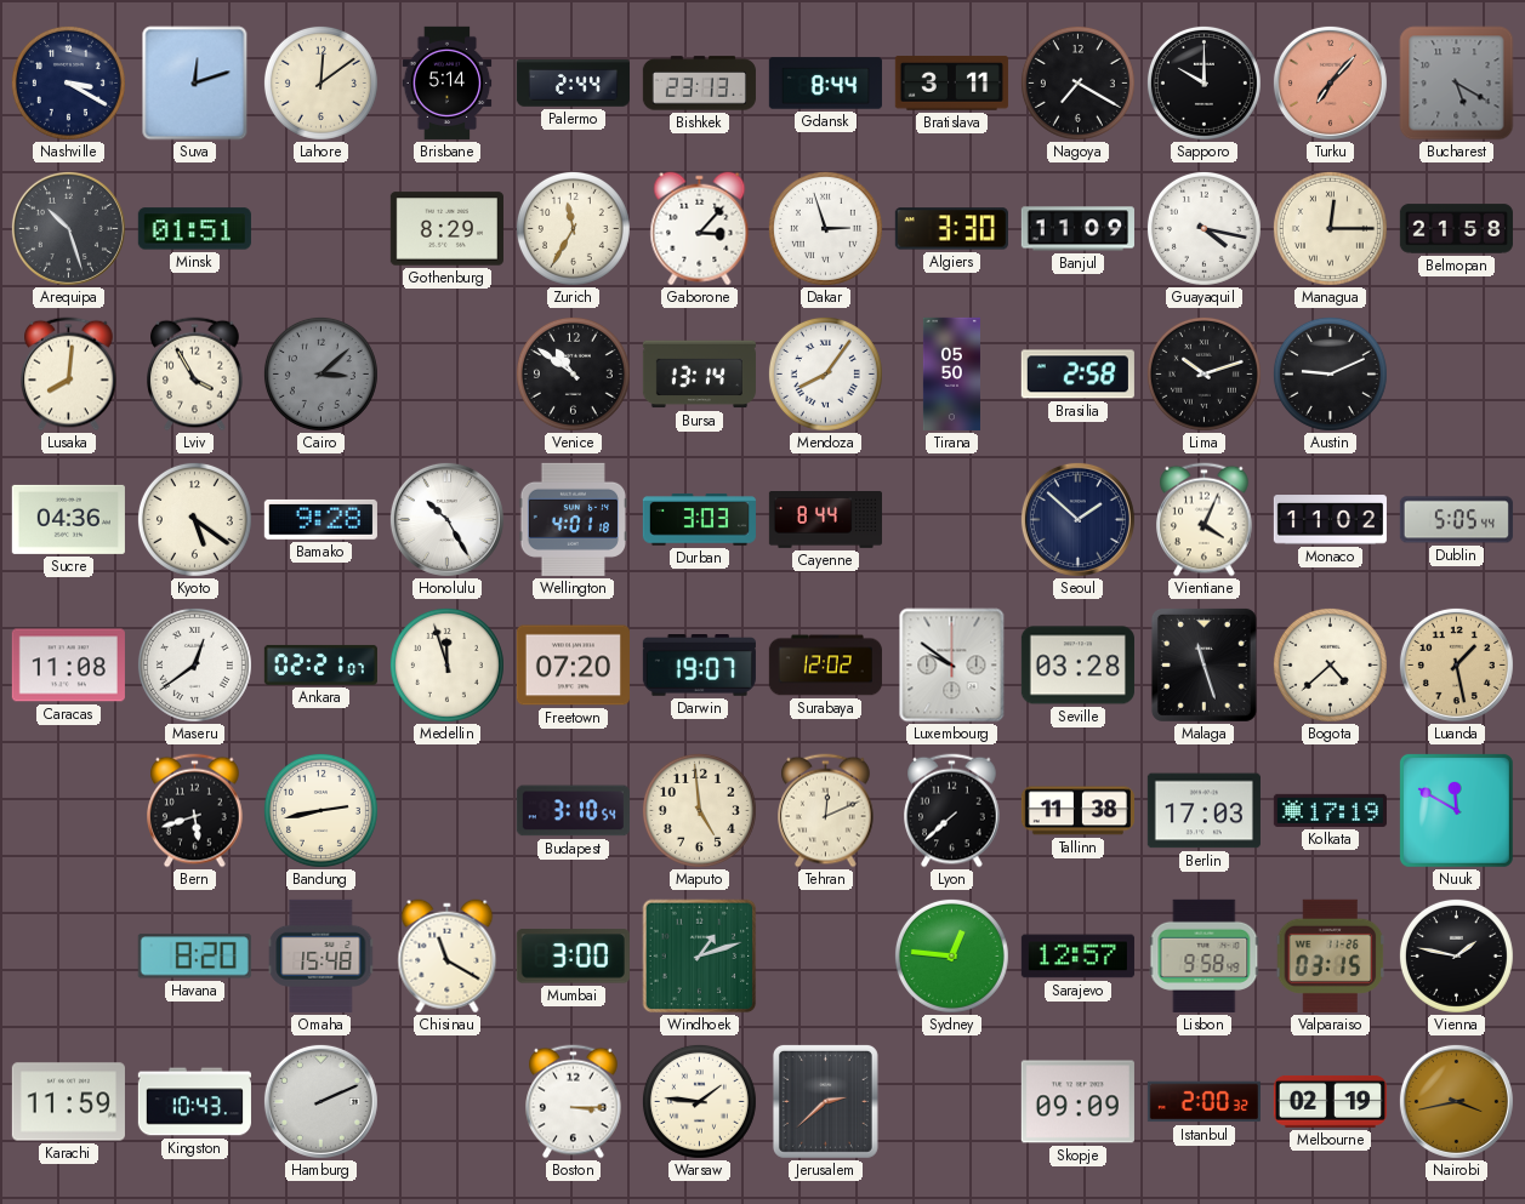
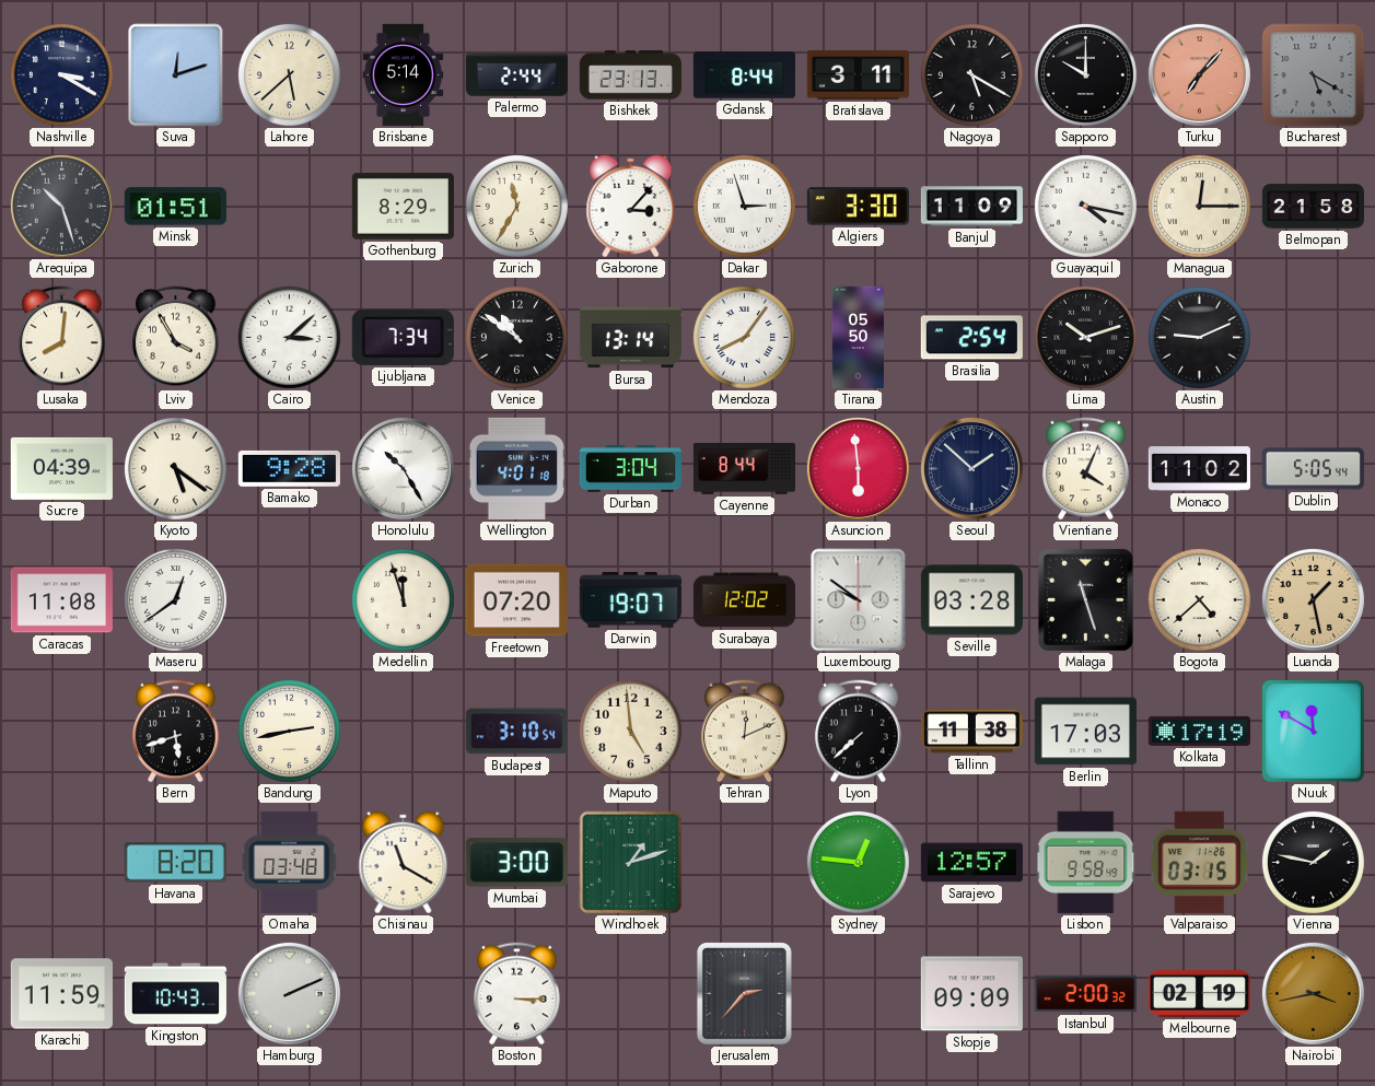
Lahore: 12:09 -> 5:38 (289, 74)
Nagoya: 7:20 -> 5:20 (971, 74)
Cairo dial: grey -> white (289, 337)
Ljubljana: none -> 7:34 (403, 337)
Brasilia: 2:58 -> 2:54 (971, 338)
Sucre: 04:36 -> 04:39 (61, 468)
Durban: 3:03 -> 3:04 (630, 469)
Asuncion: none -> 5:59 (858, 468)
Ankara: 02:21 -> none (320, 664)
Omaha: 15:48 -> 03:48 (290, 862)
Warsaw: 1:46 -> none (699, 1101)
Jerusalem: 2:38 -> 2:37 (744, 993)
